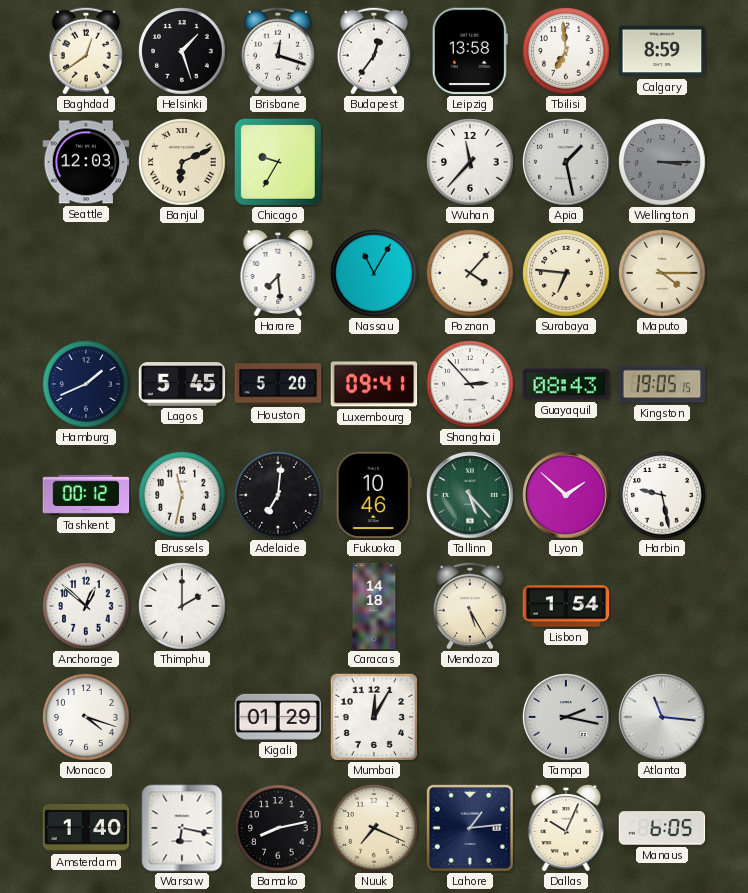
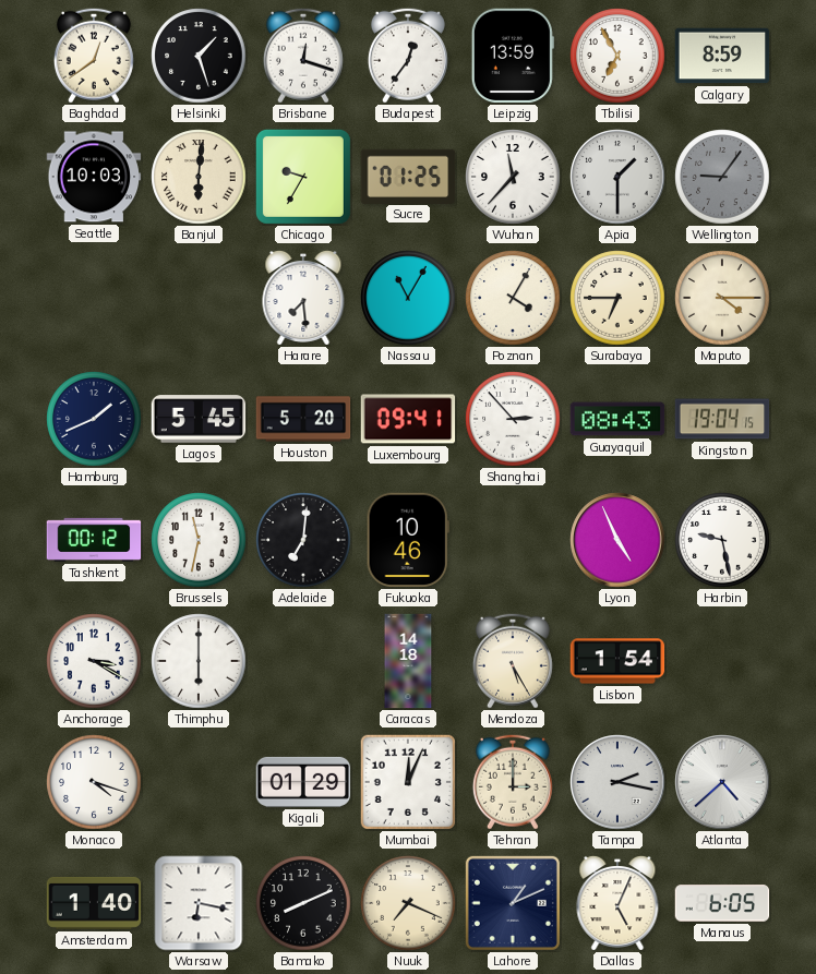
Leipzig: 13:58 -> 13:59 (513, 56)
Tbilisi: 6:59 -> 6:55 (617, 56)
Seattle: 12:03 -> 10:03 (94, 177)
Banjul: 6:11 -> 6:01 (199, 177)
Sucre: none -> 01:25 (408, 176)
Apia: 1:28 -> 1:30 (617, 177)
Wellington: 3:15 -> 9:06 (722, 177)
Poznan: 4:07 -> 4:05 (513, 298)
Surabaya: 6:46 -> 6:45 (617, 298)
Kingston: 19:05 -> 19:04 (722, 419)
Tallinn: 5:23 -> none (470, 495)
Lyon: 1:52 -> 4:56 (617, 540)
Anchorage: 12:52 -> 3:20 (94, 661)
Thimphu: 2:00 -> 6:00 (199, 661)
Mumbai: 12:05 -> 12:04 (407, 781)
Tehran: none -> 3:00 (513, 782)
Atlanta: 11:16 -> 4:38 (722, 782)
Bamako: 8:13 -> 8:11 (303, 903)
Lahore: 1:14 -> 1:11 (513, 903)
Dallas: 10:04 -> 5:04 (617, 903)
